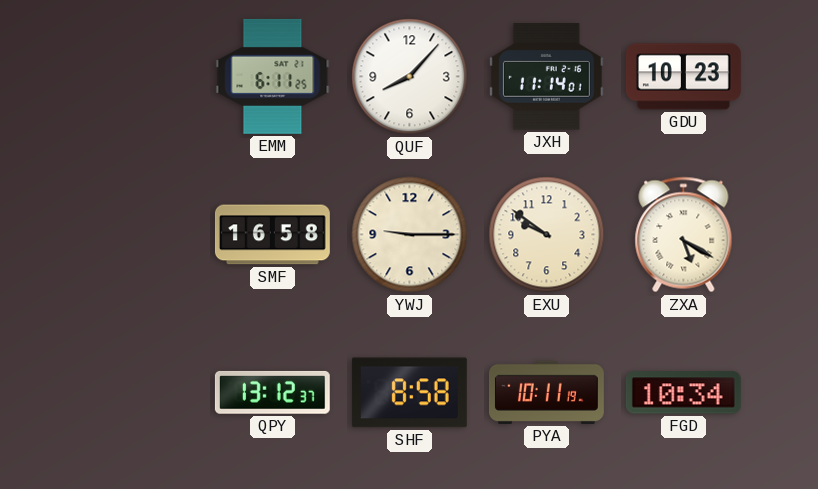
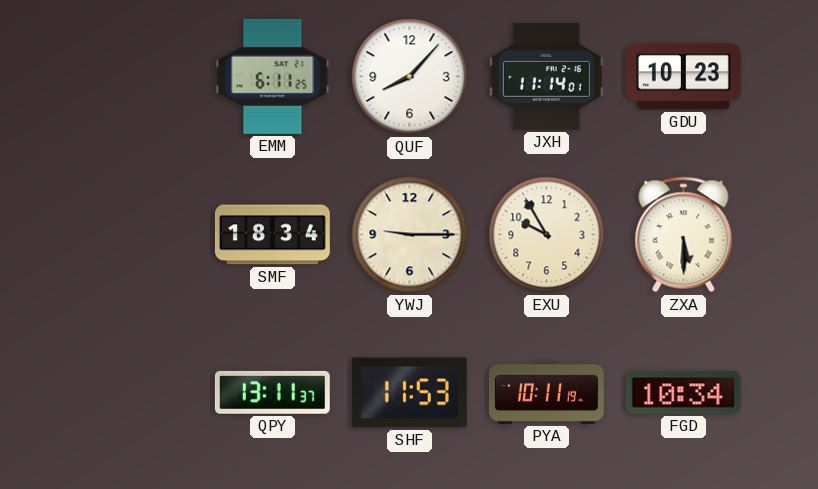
SMF: 16:58 -> 18:34 (272, 235)
EXU: 9:51 -> 9:55 (547, 235)
ZXA: 5:20 -> 5:30 (684, 235)
QPY: 13:12 -> 13:11 (272, 392)
SHF: 8:58 -> 11:53 (409, 393)
